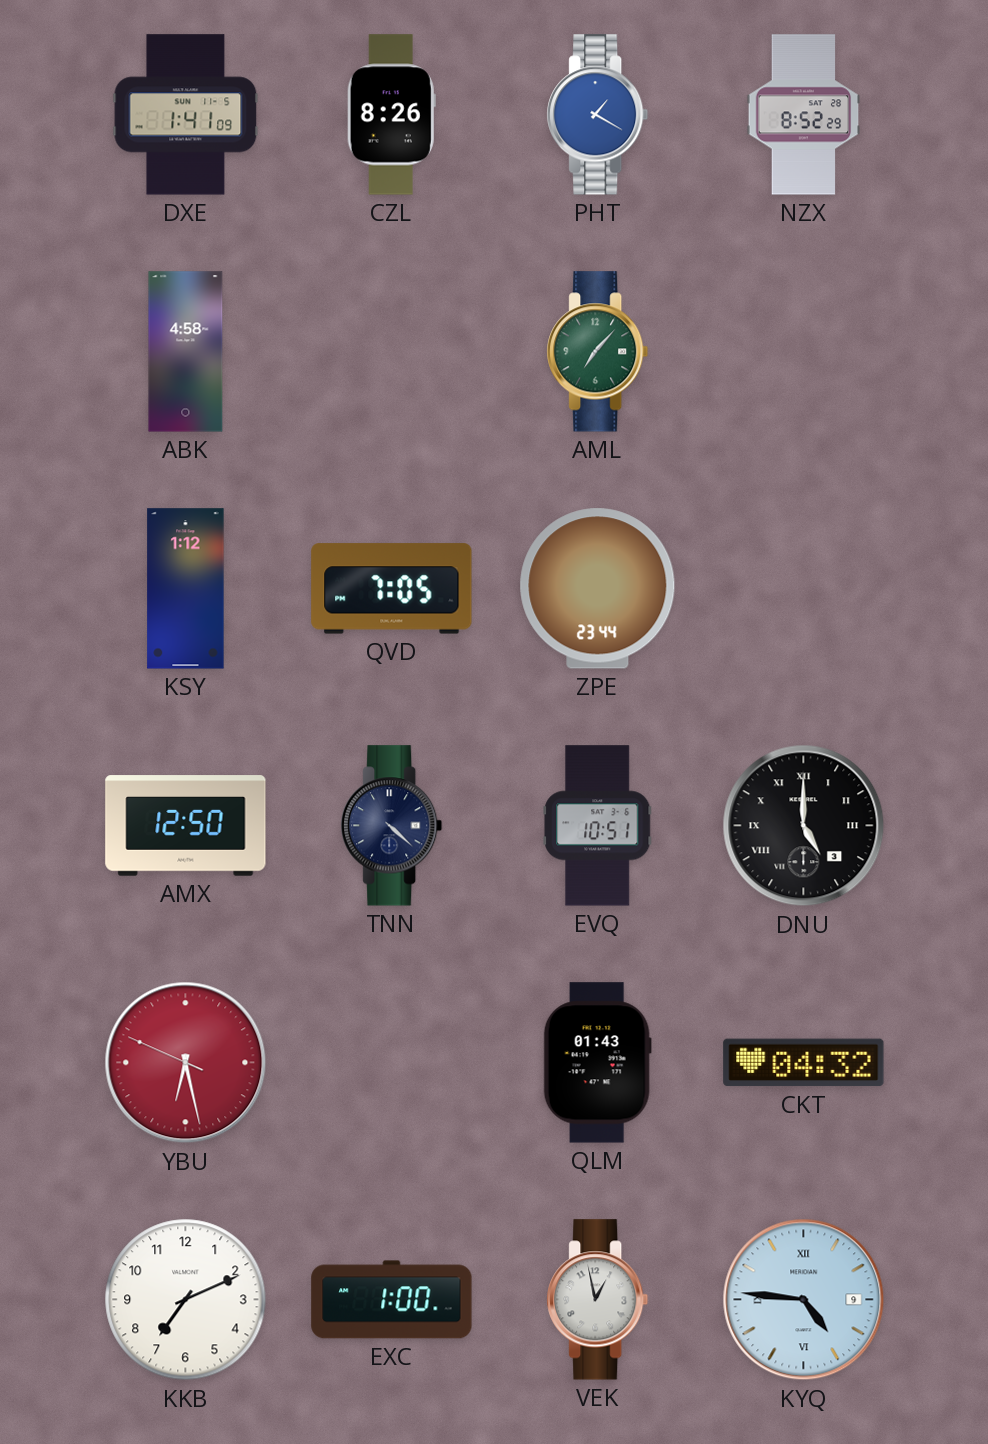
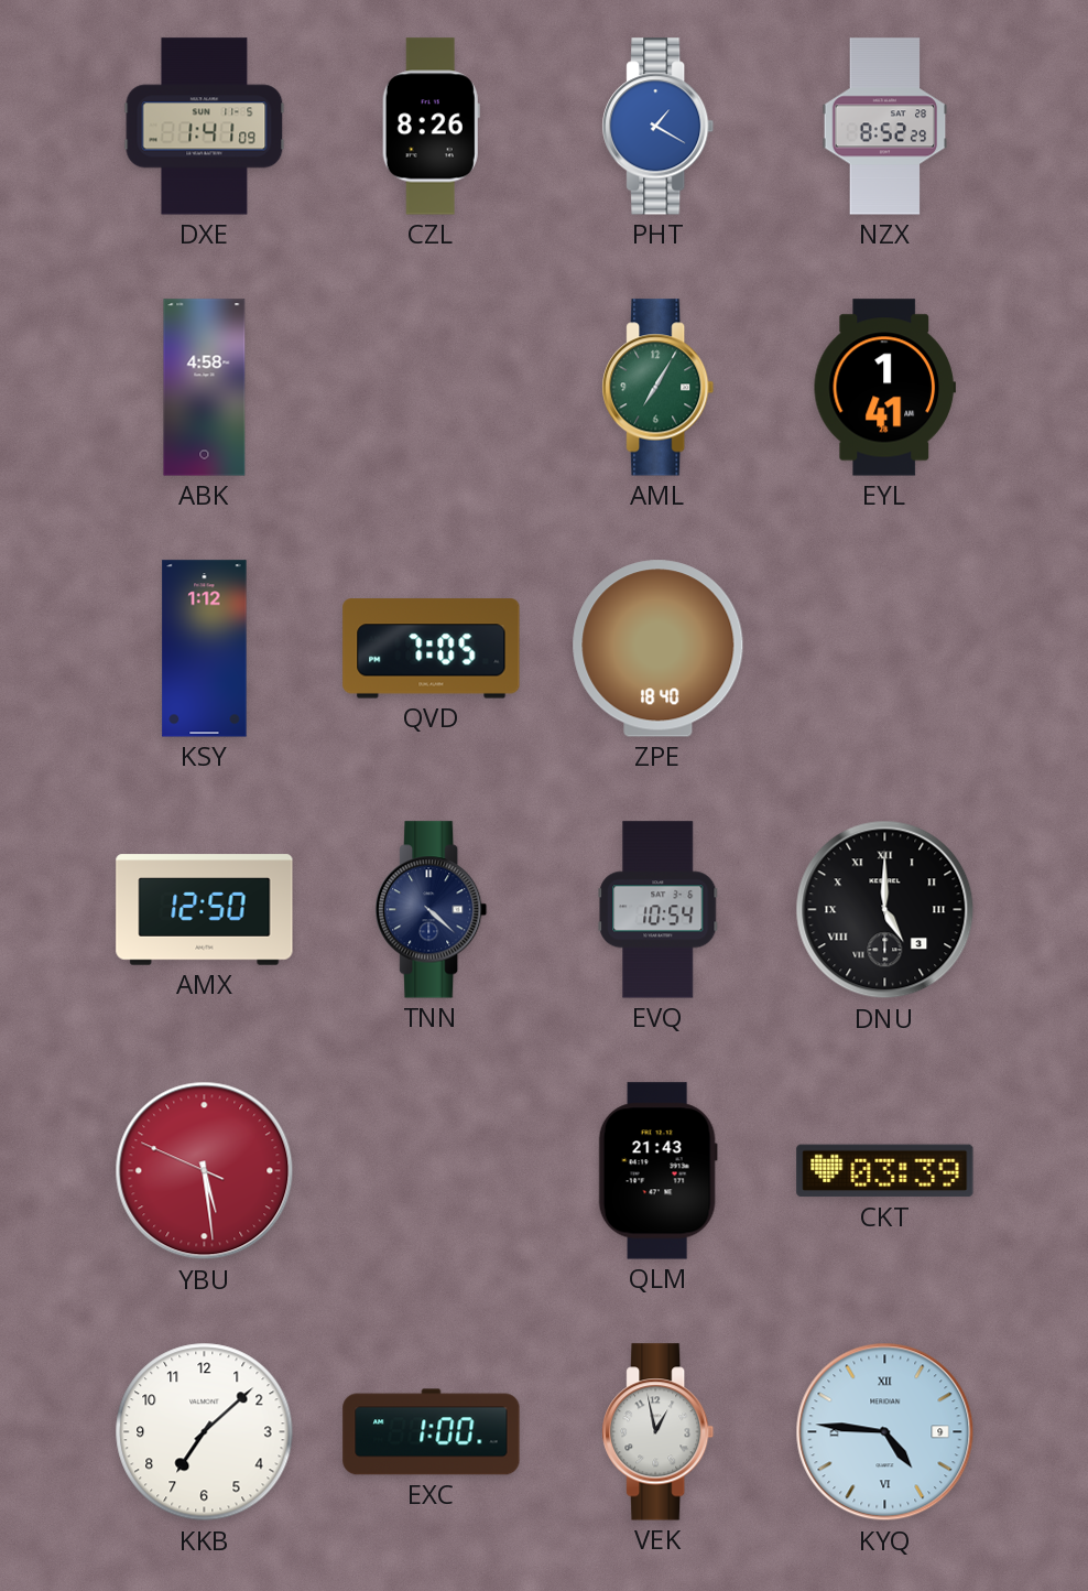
AML: 7:07 -> 7:05 (659, 388)
EYL: none -> 1:41 (884, 388)
ZPE: 23:44 -> 18:40 (659, 649)
EVQ: 10:51 -> 10:54 (659, 910)
YBU: 6:27 -> 5:28 (205, 1171)
QLM: 01:43 -> 21:43 (657, 1171)
CKT: 04:32 -> 03:39 (885, 1171)
KKB: 7:11 -> 7:08 (205, 1432)
